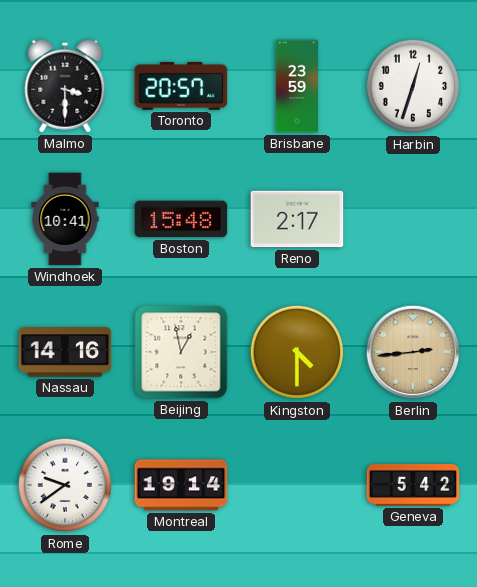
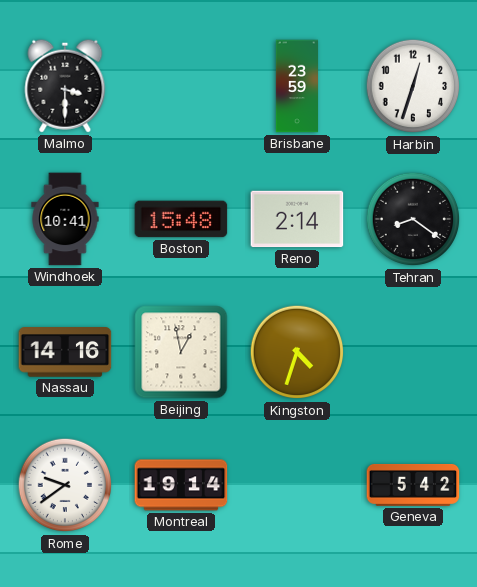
Toronto: 20:57 -> none (181, 86)
Reno: 2:17 -> 2:14 (297, 219)
Tehran: none -> 8:21 (413, 219)
Kingston: 4:30 -> 4:33 (297, 352)
Berlin: 2:44 -> none (413, 352)
